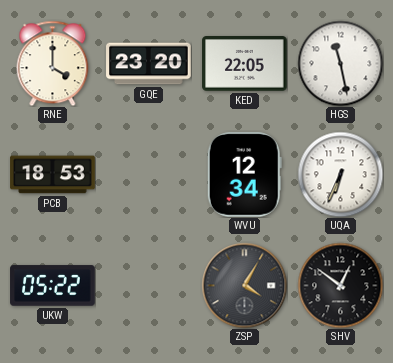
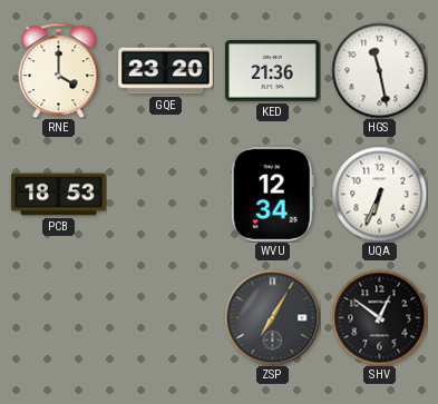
KED: 22:05 -> 21:36 (273, 71)
UKW: 05:22 -> none (53, 286)
ZSP: 4:05 -> 7:05 (272, 317)
